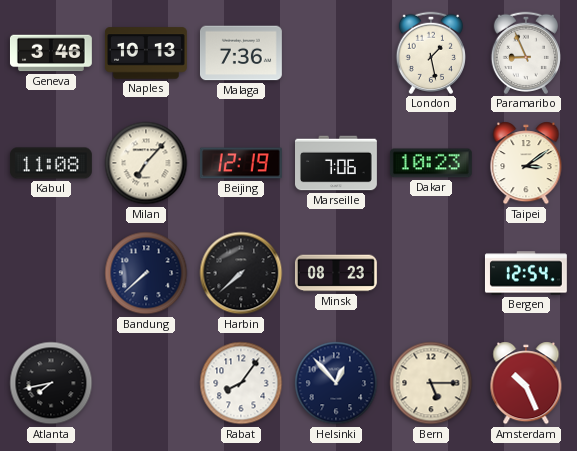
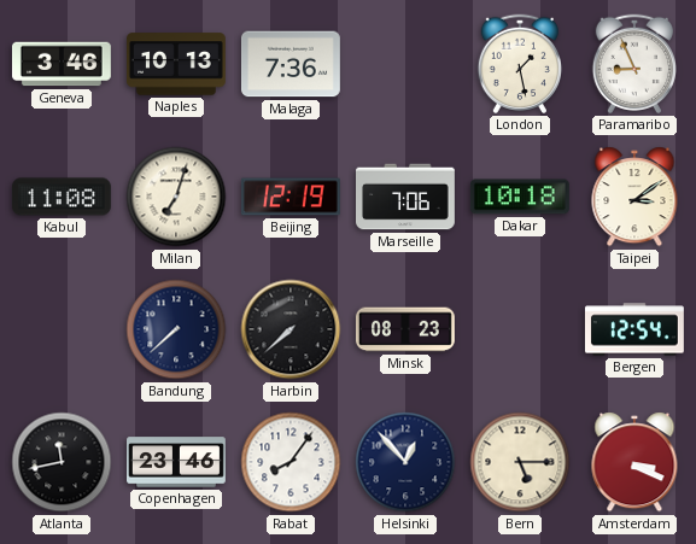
Milan: 7:07 -> 7:03 (176, 197)
Dakar: 10:23 -> 10:18 (520, 197)
Atlanta: 7:43 -> 11:43 (62, 462)
Copenhagen: none -> 23:46 (177, 462)
Amsterdam: 10:26 -> 3:19 (634, 462)
